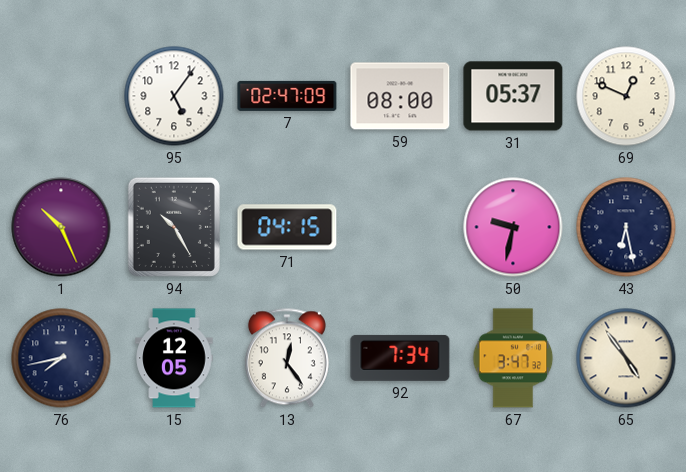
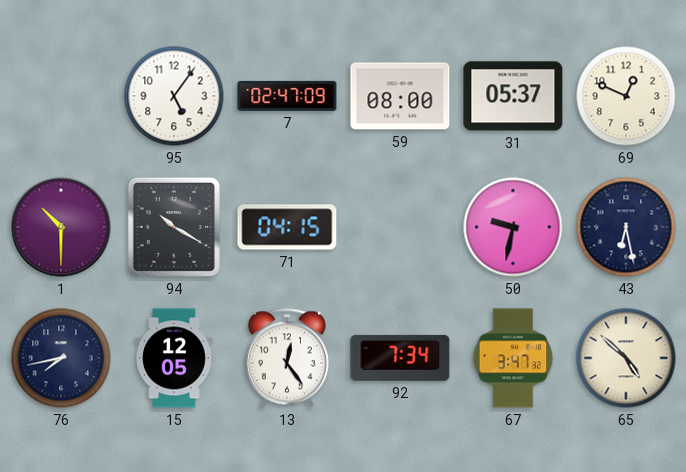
1: 10:26 -> 10:30 (61, 227)
94: 10:25 -> 10:20 (174, 227)
65: 4:54 -> 4:52 (626, 358)
